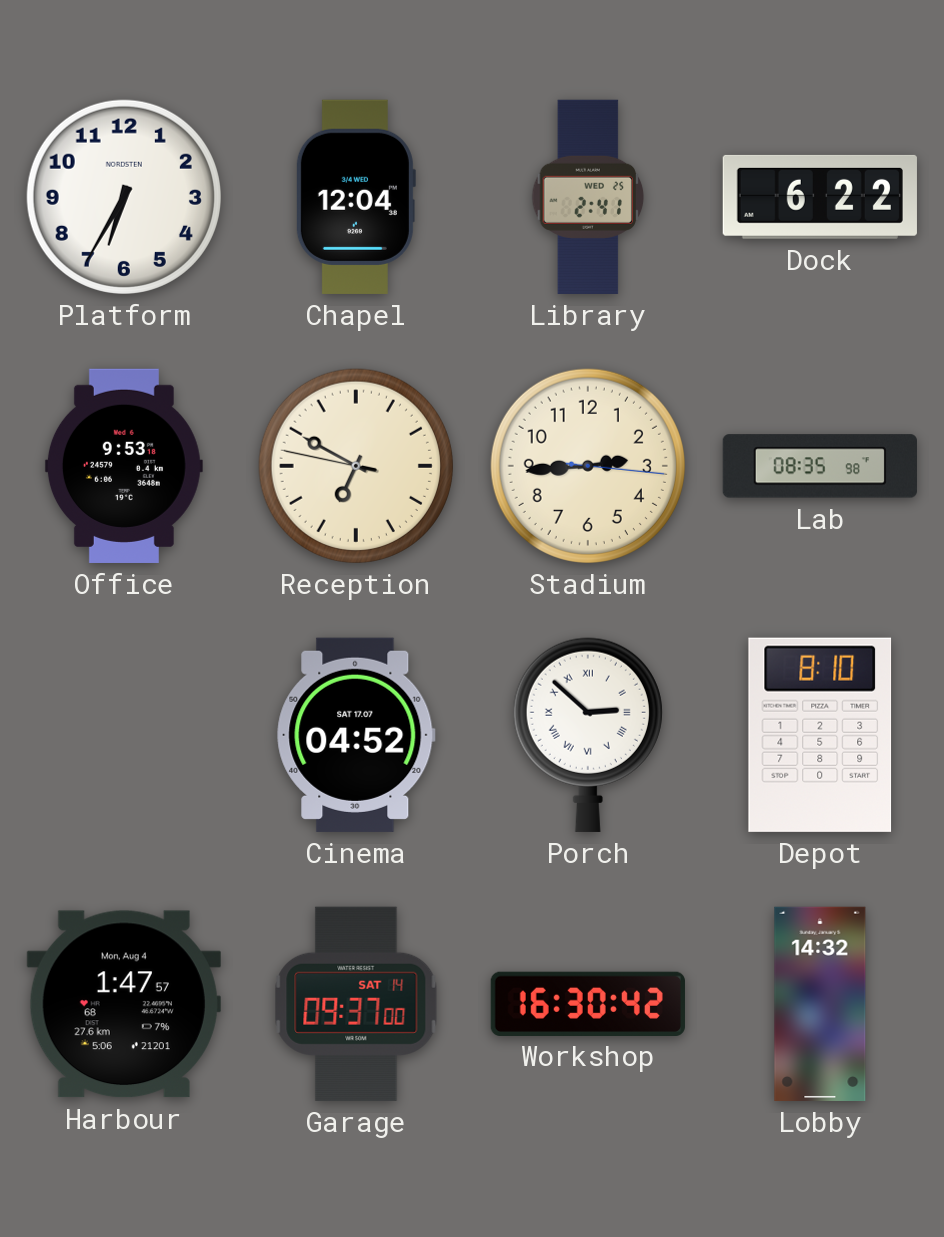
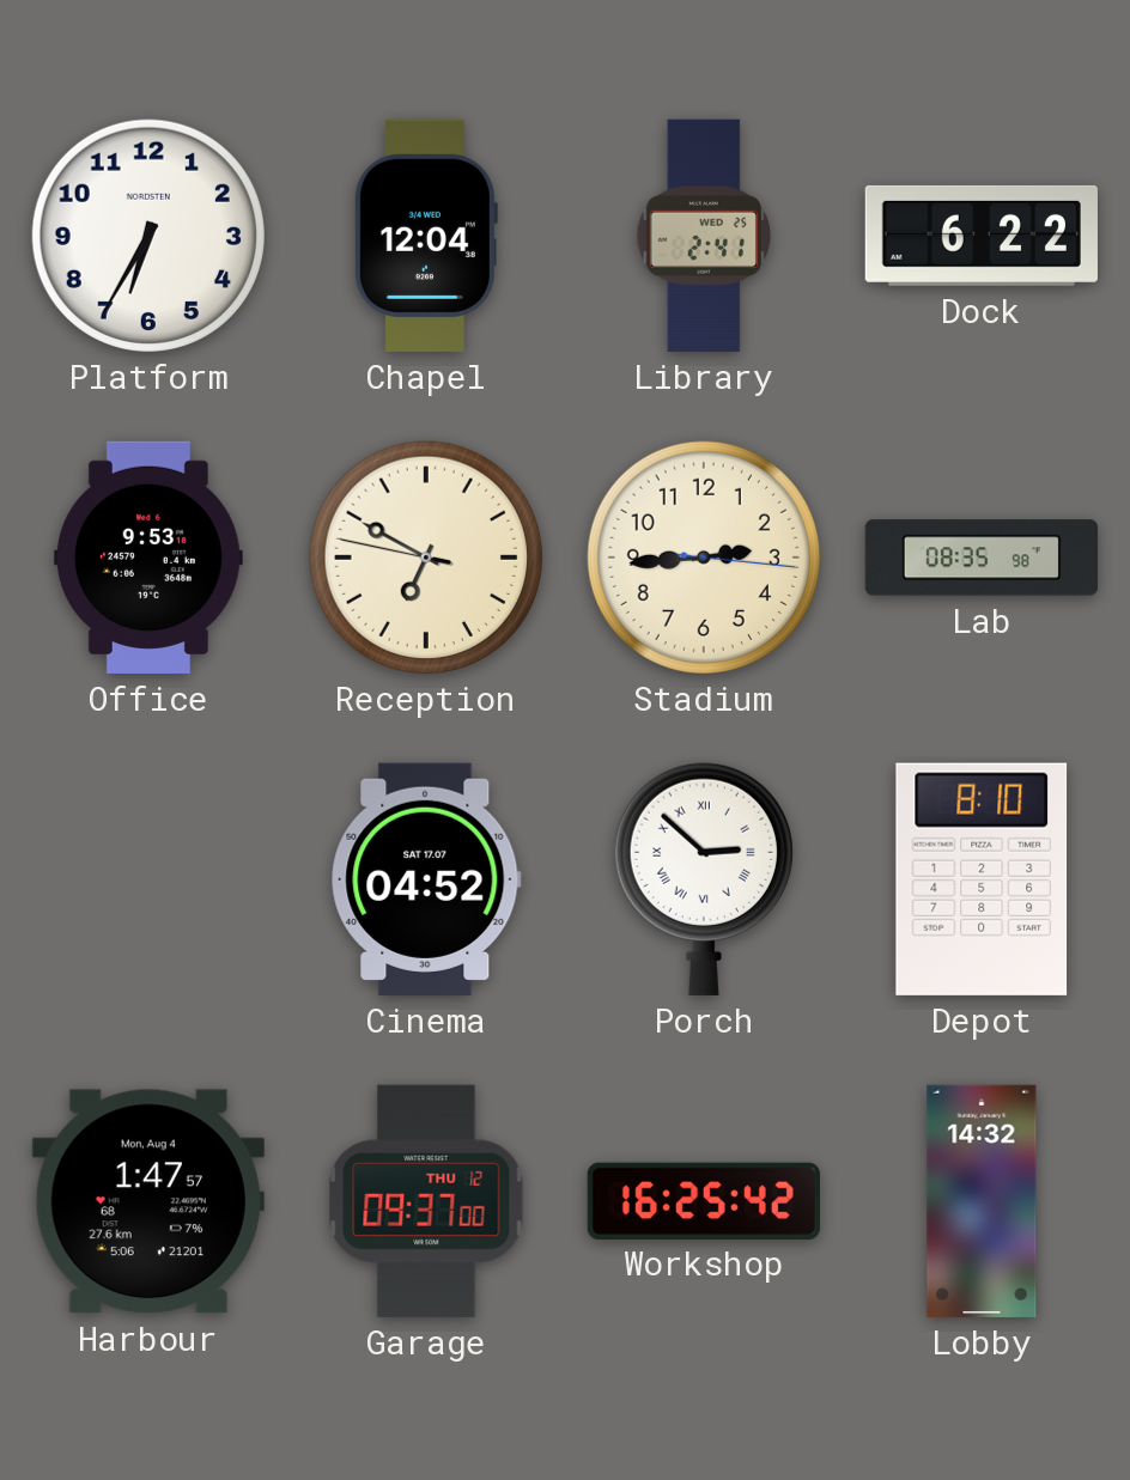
Garage date: SAT 14 -> THU 12 (426, 1201)
Workshop: 16:30 -> 16:25 (704, 1200)
